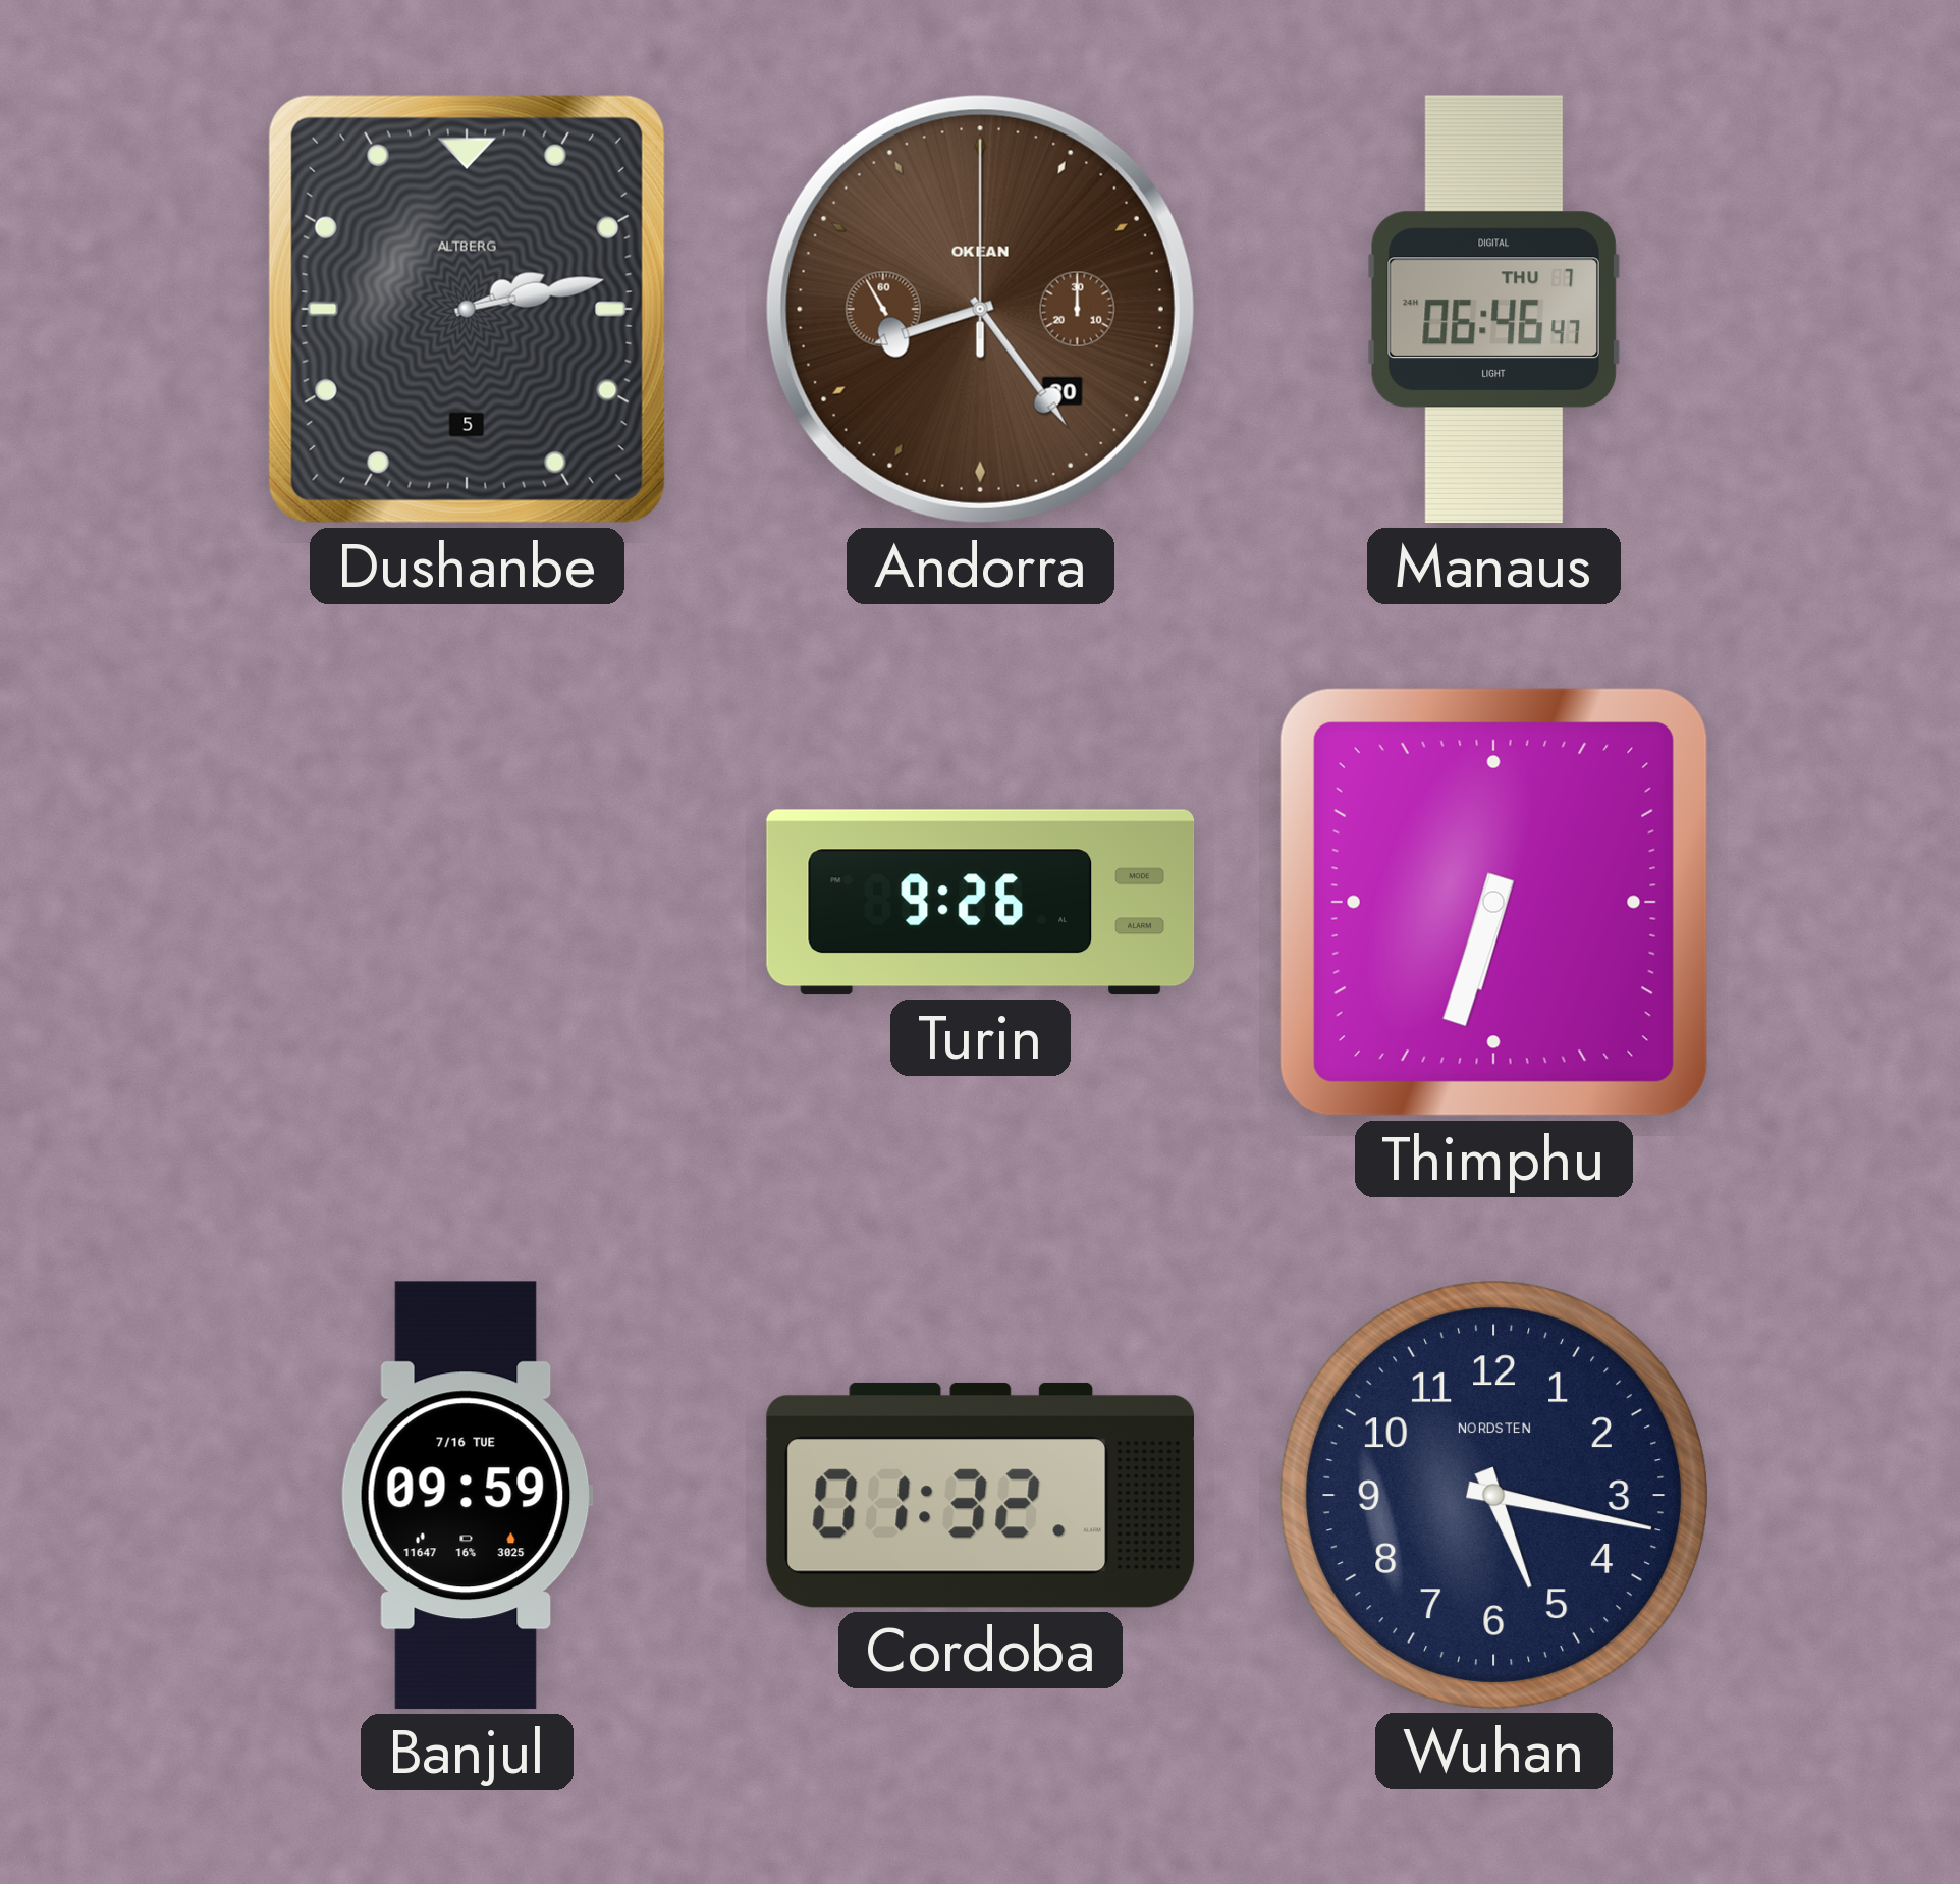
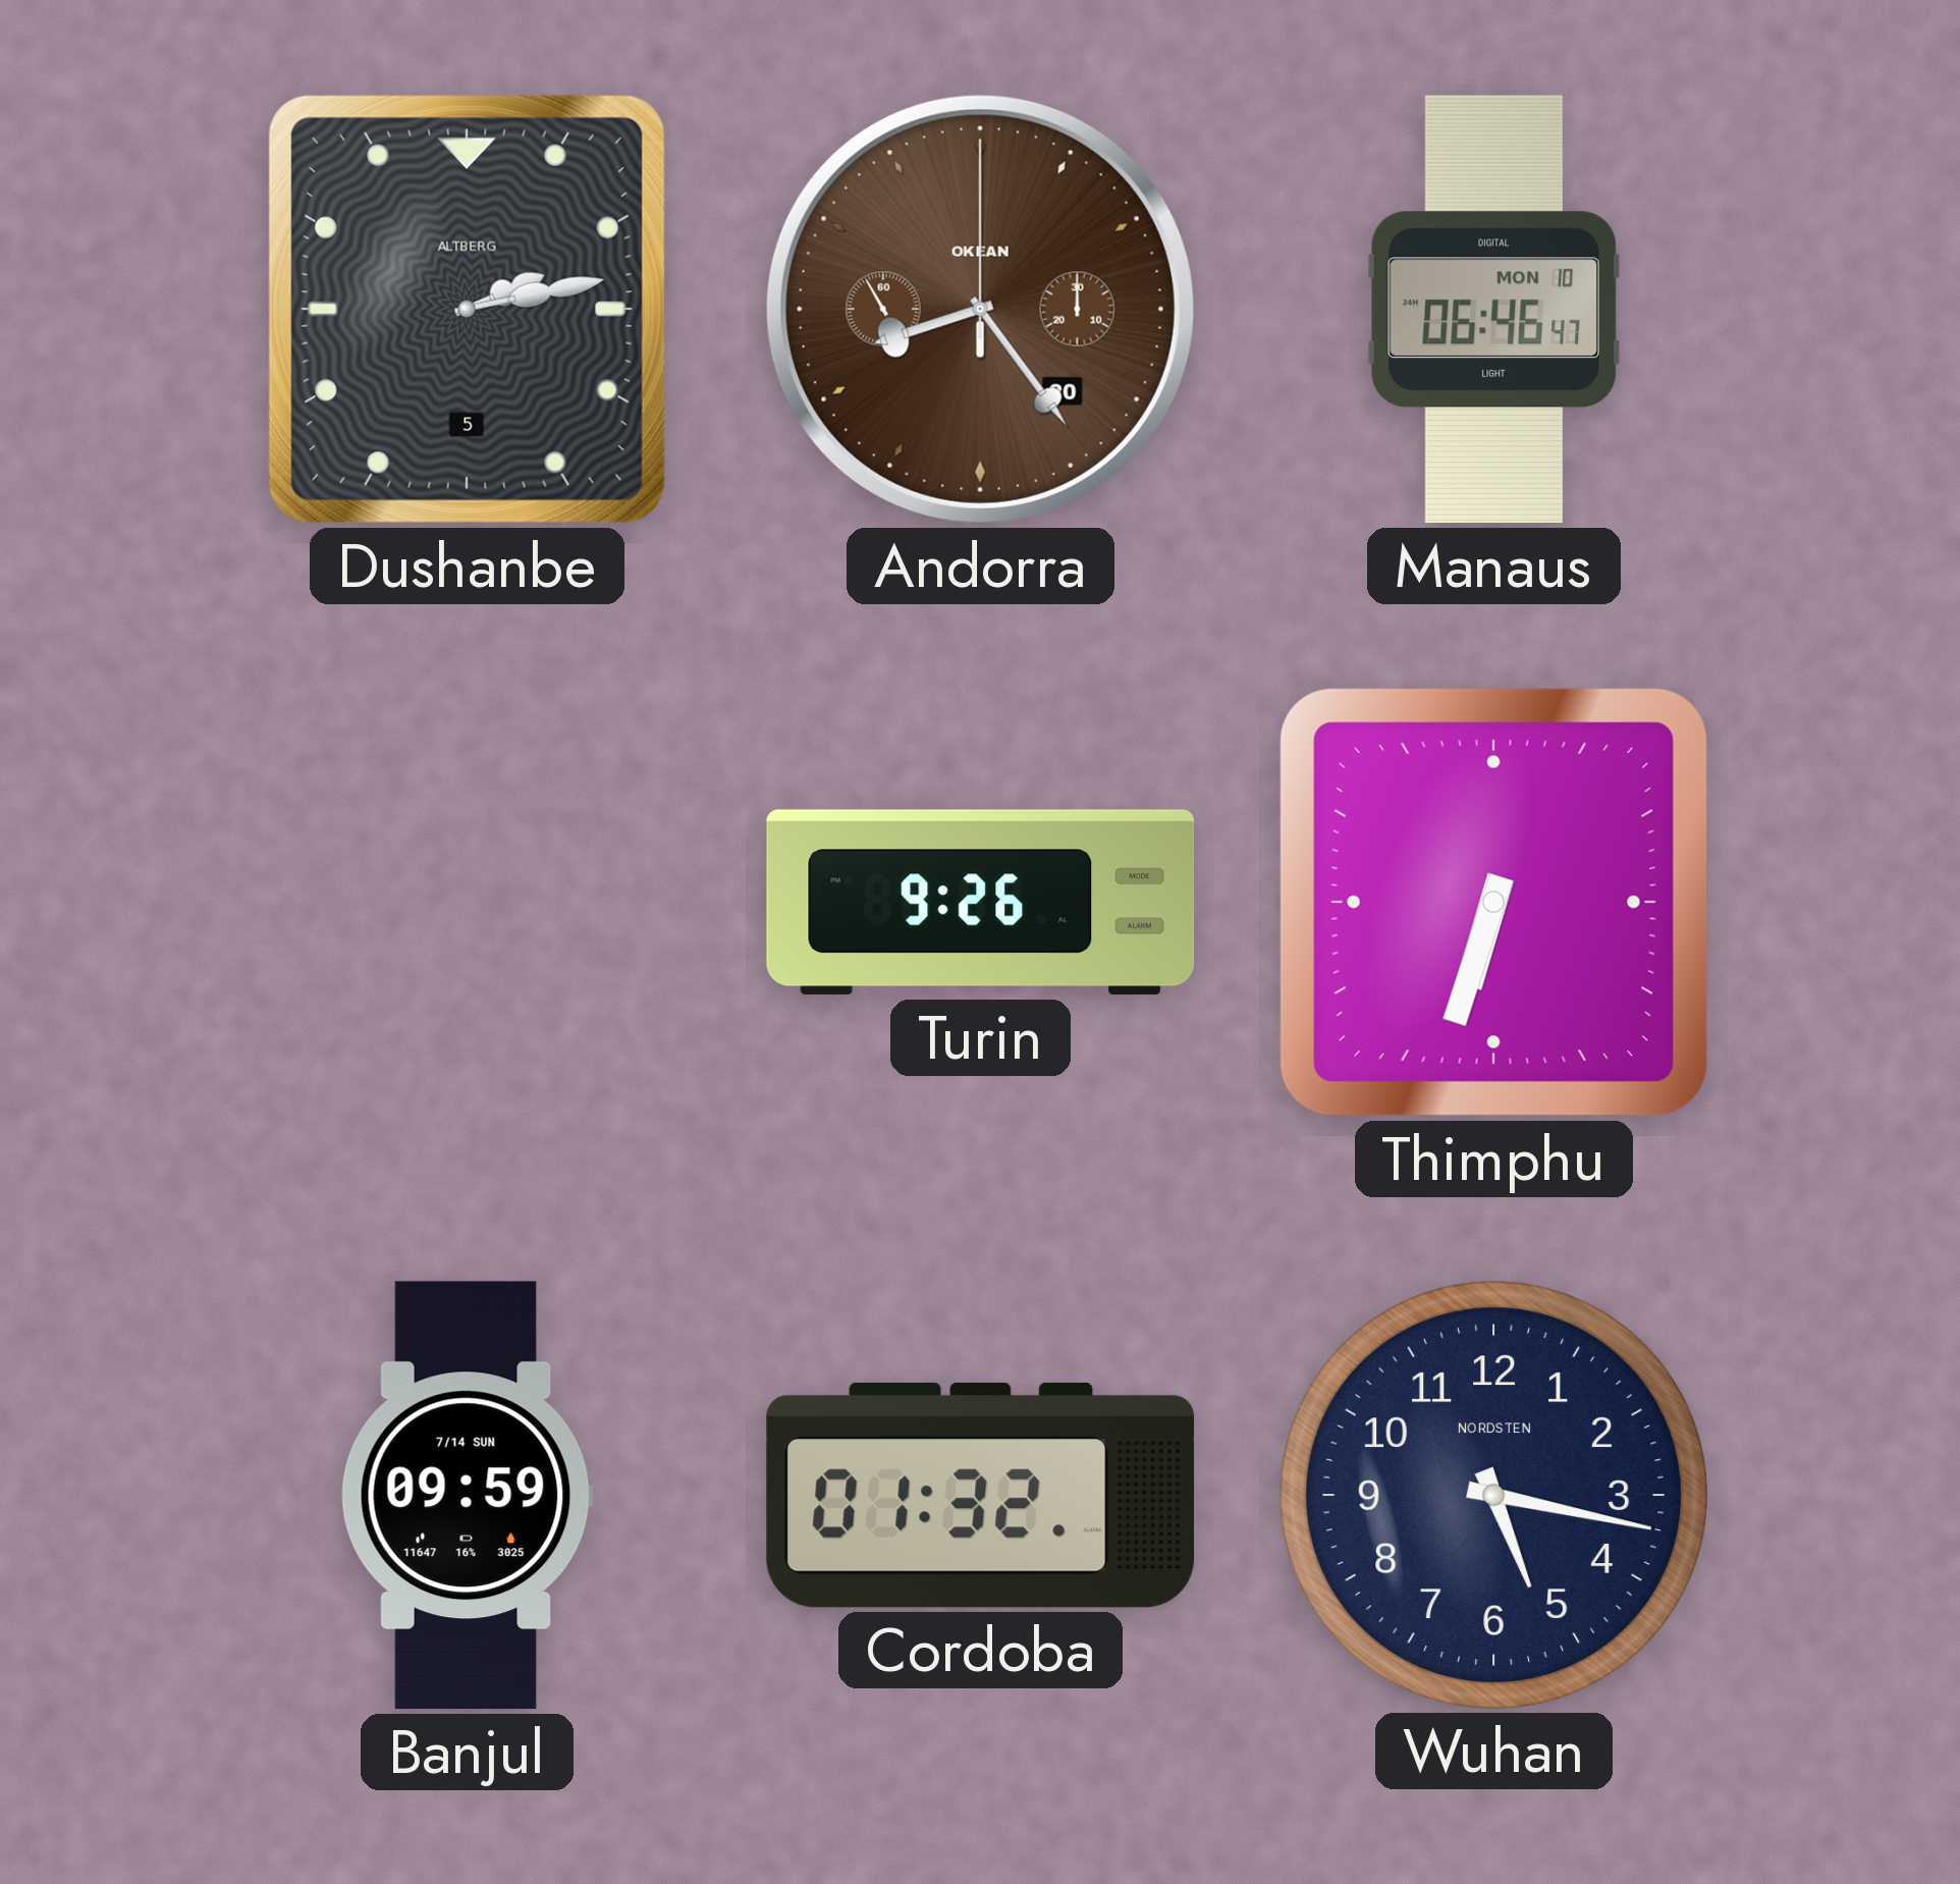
Manaus date: THU 7 -> MON 10 (1493, 310)
Banjul date: 7/16 TUE -> 7/14 SUN (467, 1496)
